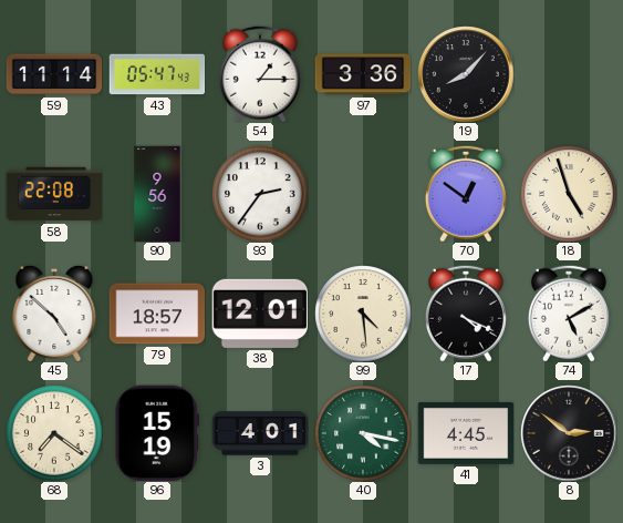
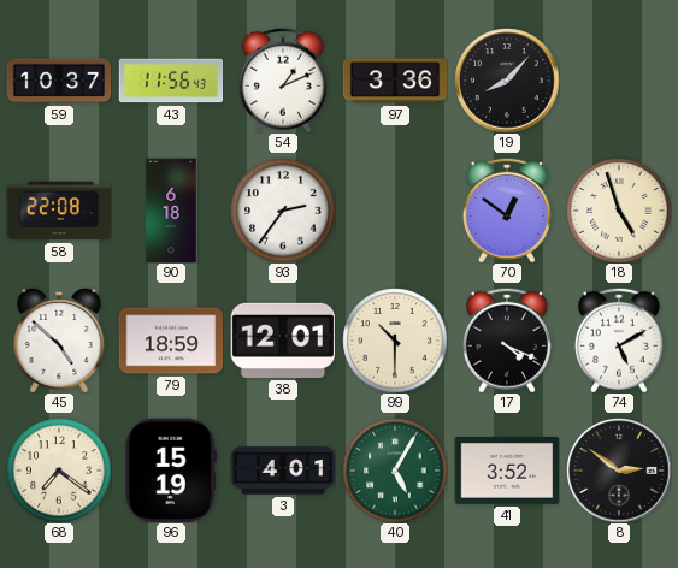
59: 11:14 -> 10:37 (59, 81)
43: 05:47 -> 11:56 (171, 81)
54: 1:15 -> 1:11 (283, 81)
90: 9:56 -> 6:18 (171, 211)
79: 18:57 -> 18:59 (171, 341)
99: 4:29 -> 10:30 (395, 341)
40: 4:17 -> 5:05 (395, 471)
41: 4:45 -> 3:52 (507, 471)
